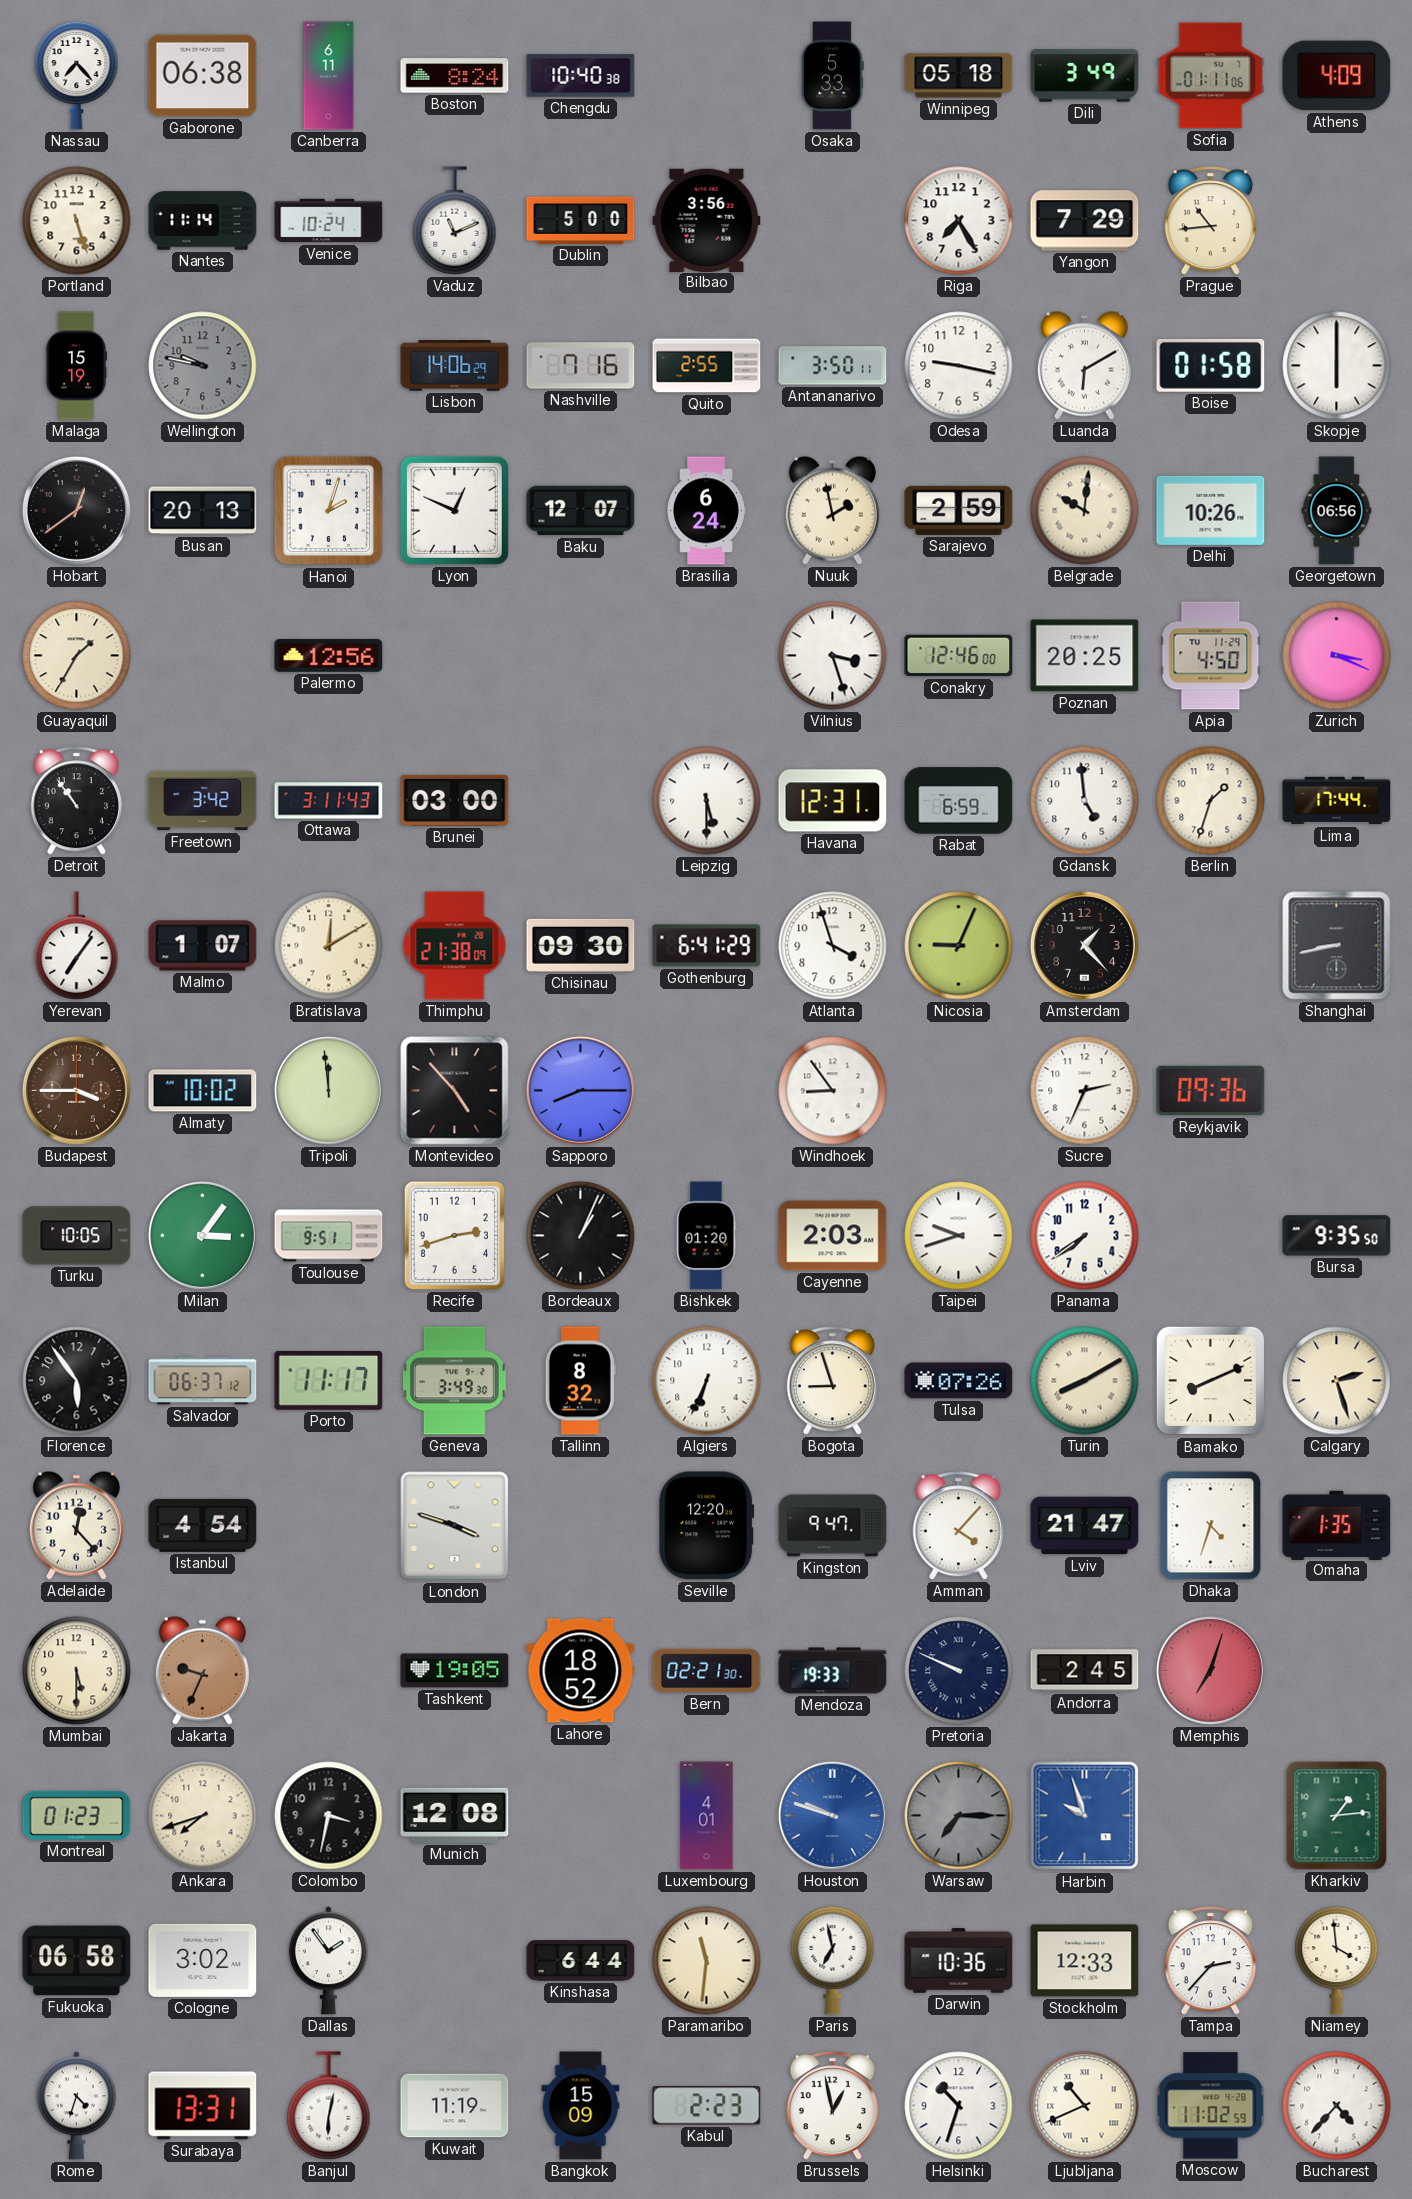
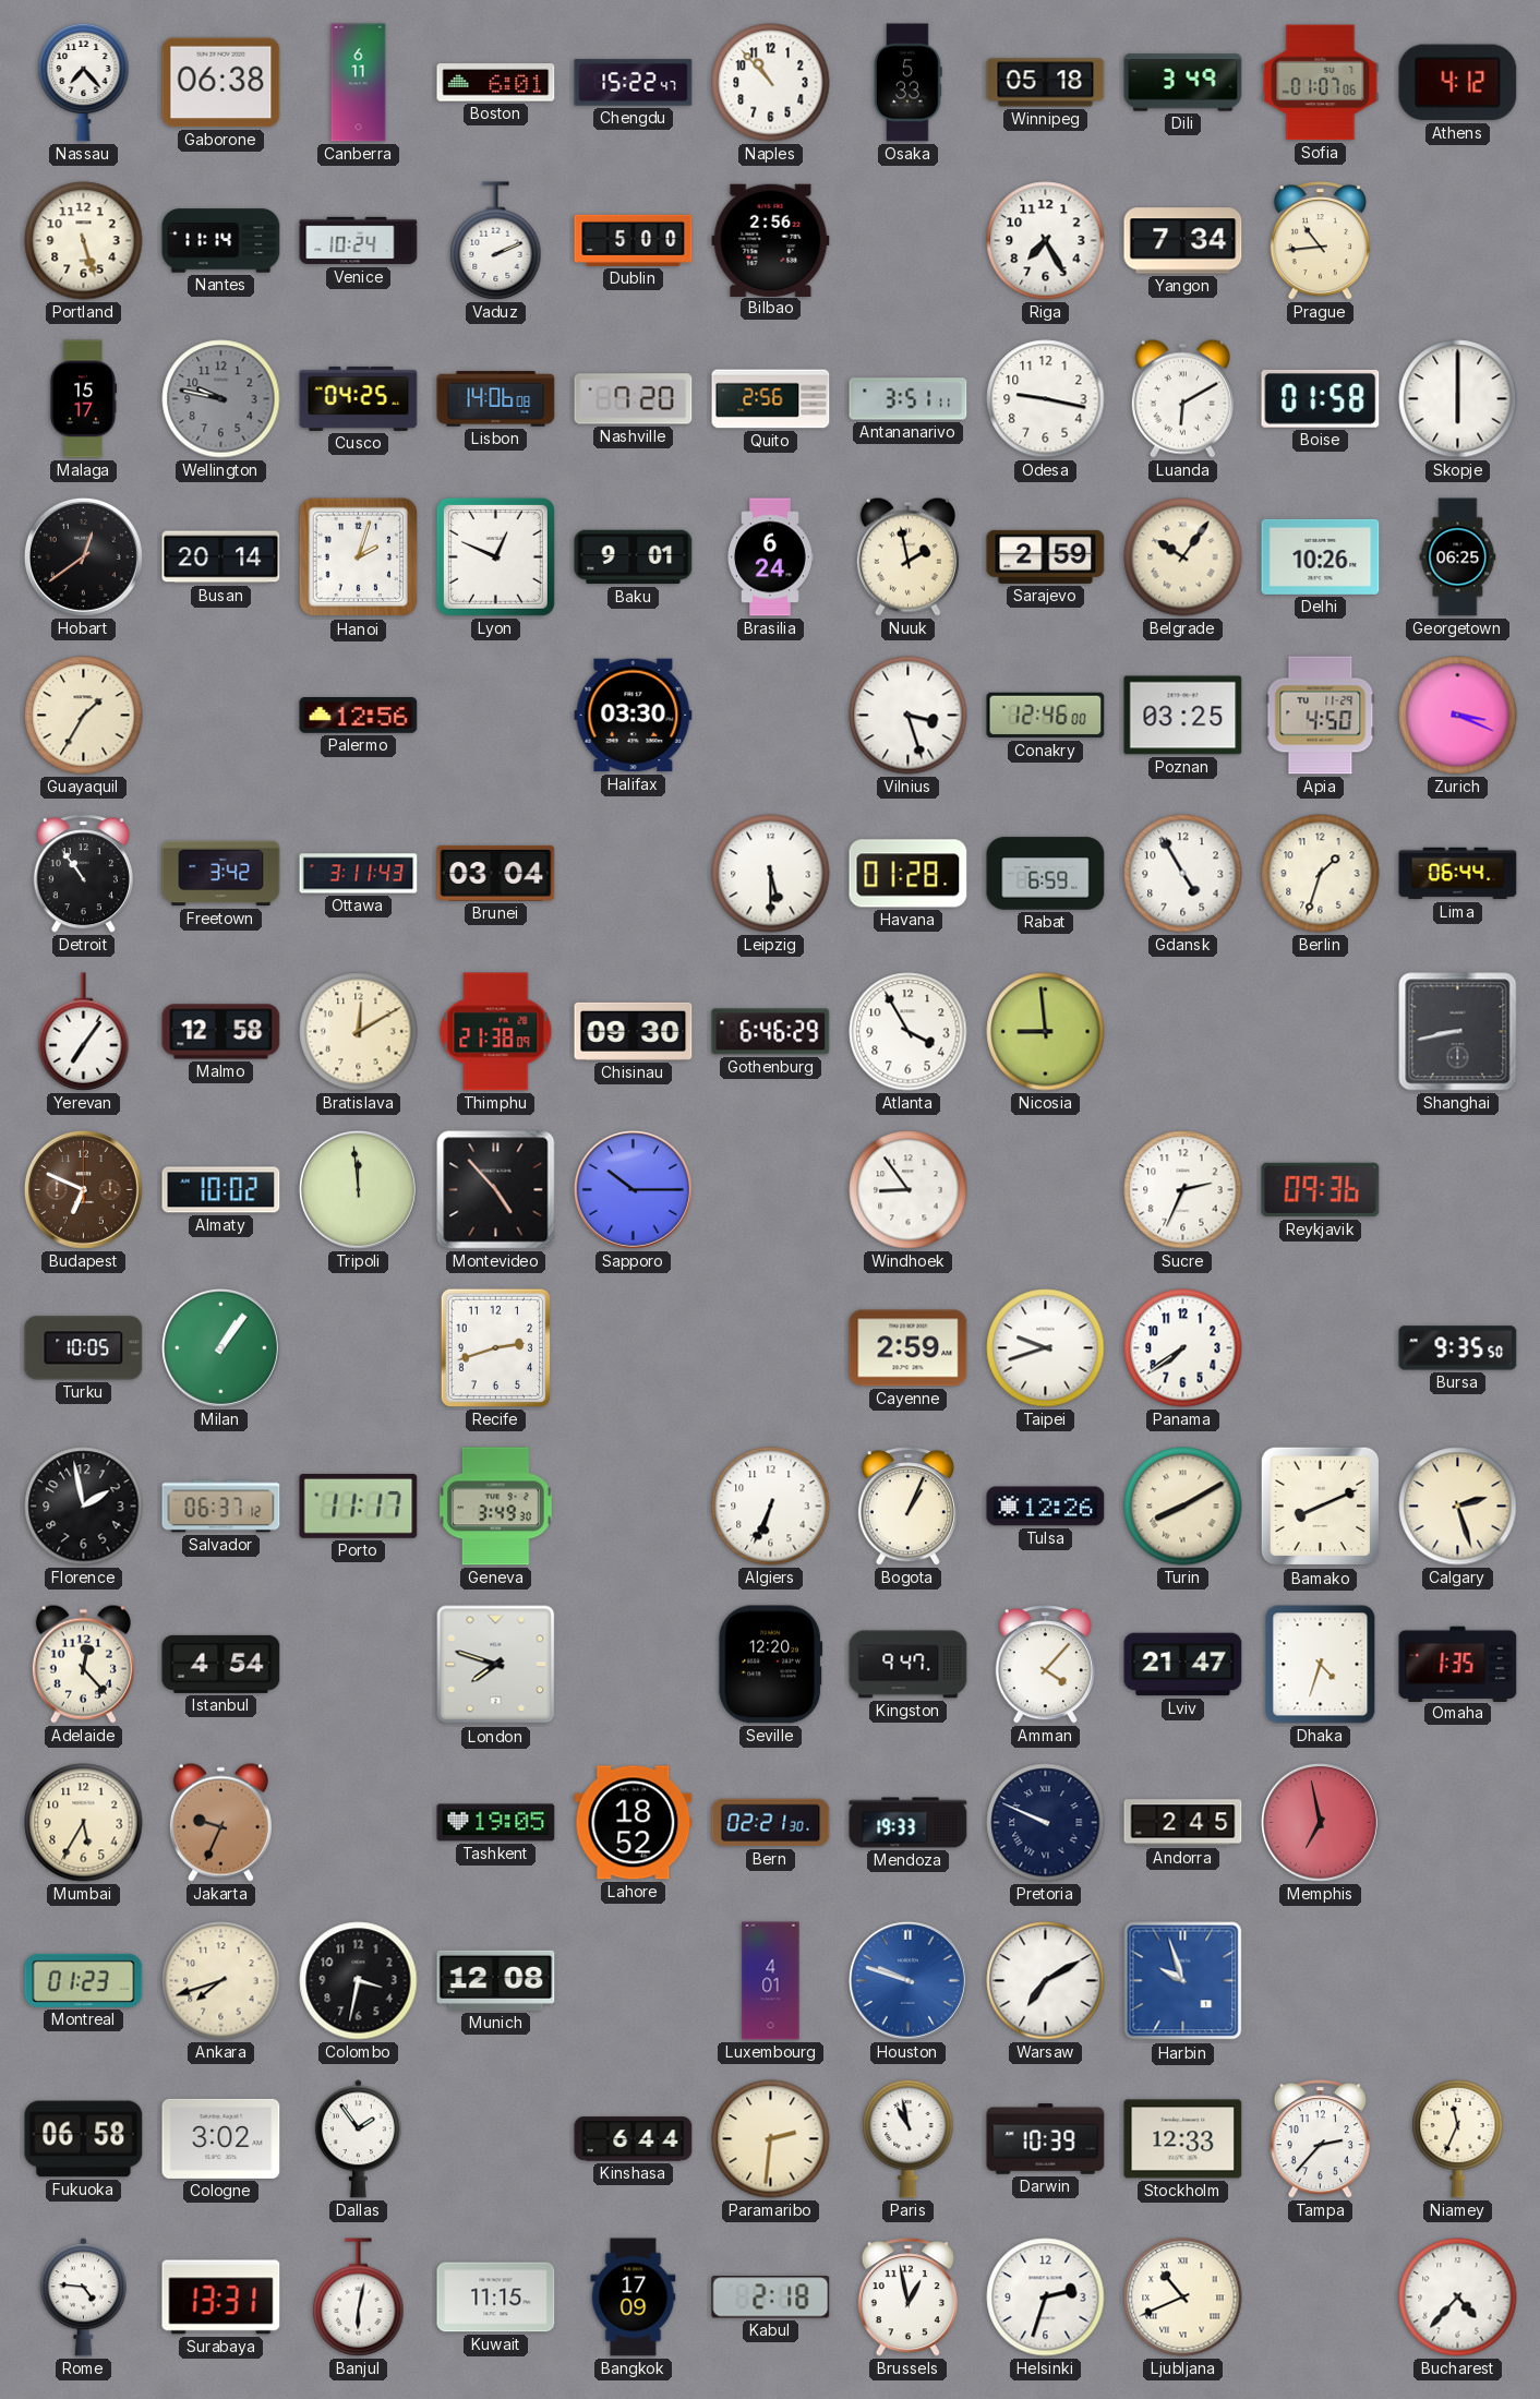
Boston: 8:24 -> 6:01 (496, 83)
Chengdu: 10:40 -> 15:22 (634, 83)
Naples: none -> 10:53 (771, 83)
Sofia: 01:11 -> 01:07 (1321, 83)
Athens: 4:09 -> 4:12 (1458, 83)
Vaduz: 11:11 -> 2:11 (496, 241)
Bilbao: 3:56 -> 2:56 (771, 240)
Yangon: 7:29 -> 7:34 (1183, 241)
Malaga: 15:19 -> 15:17 (83, 399)
Cusco: none -> 04:25 (359, 398)
Lisbon: 14:06:29 -> 14:06:08 (496, 399)
Nashville: 7:16 -> 7:20 (634, 399)
Quito: 2:55 -> 2:56 (771, 399)
Antananarivo: 3:50 -> 3:51 (909, 399)
Busan: 20:13 -> 20:14 (221, 557)
Baku: 12:07 -> 9:01 (634, 557)
Belgrade: 10:01 -> 10:06 (1183, 557)
Georgetown: 06:56 -> 06:25 (1458, 557)
Halifax: none -> 03:30 (634, 716)
Poznan: 20:25 -> 03:25 (1183, 716)
Brunei: 03:00 -> 03:04 (496, 873)
Havana: 12:31 -> 01:28 (909, 874)
Gdansk: 4:59 -> 4:55 (1183, 874)
Lima: 17:44 -> 06:44 (1458, 874)
Malmo: 1:07 -> 12:58 (221, 1032)
Gothenburg: 6:41 -> 6:46 (771, 1032)
Atlanta: 3:57 -> 3:55 (909, 1032)
Nicosia: 9:04 -> 8:59 (1046, 1032)
Amsterdam: 1:23 -> none (1084, 945)
Budapest: 3:45 -> 6:49 (83, 1189)
Sapporo: 8:15 -> 10:15 (633, 1189)
Milan: 3:06 -> 1:06 (220, 1347)
Toulouse: 9:51 -> none (329, 1236)
Bordeaux: 1:04 -> none (581, 1236)
Bishkek: 01:20 -> none (707, 1236)
Cayenne: 2:03 -> 2:59 (909, 1348)
Florence: 5:54 -> 1:58 (84, 1507)
Tallinn: 8:32 -> none (580, 1381)
Bogota: 8:57 -> 1:04 (907, 1507)
Tulsa: 07:26 -> 12:26 (1046, 1507)
London: 3:48 -> 7:48 (496, 1665)
Mumbai: 5:30 -> 5:35 (84, 1823)
Memphis: 7:03 -> 6:58 (1320, 1822)
Warsaw: 7:15 -> 7:10 (1046, 1981)
Warsaw dial: grey -> white (1046, 1981)
Kharkiv: 1:14 -> none (1337, 1816)
Paramaribo: 11:31 -> 2:31 (771, 2139)
Paris: 6:58 -> 10:58 (909, 2138)
Darwin: 10:36 -> 10:39 (1046, 2139)
Niamey: 3:59 -> 11:34 (1458, 2138)
Rome: 4:33 -> 4:46 (83, 2298)
Kuwait: 11:19 -> 11:15 (496, 2298)
Bangkok: 15:09 -> 17:09 (634, 2298)
Kabul: 2:23 -> 2:18 (771, 2298)
Helsinki: 10:33 -> 2:33 (1046, 2298)
Moscow: 11:02 -> none (1211, 2106)
